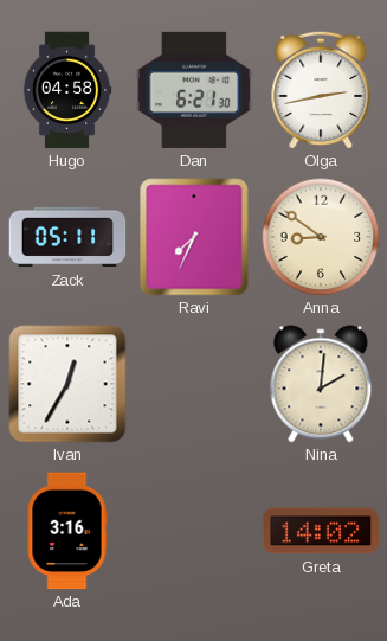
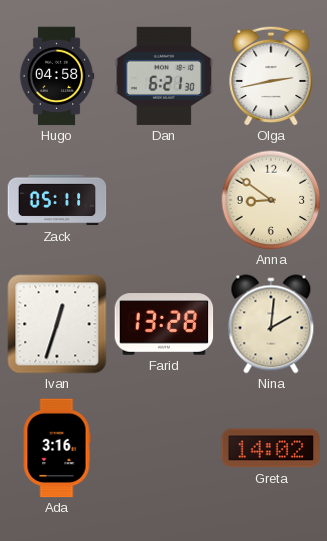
Ravi: 7:34 -> none (194, 237)
Ivan: 12:35 -> 12:33 (57, 324)
Farid: none -> 13:28 (164, 324)
